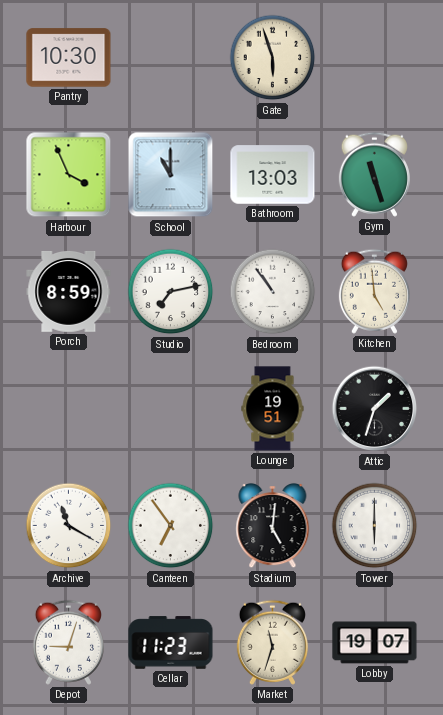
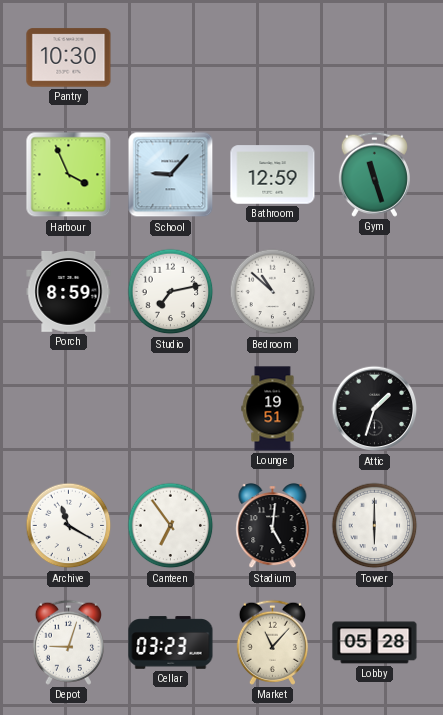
Gate: 5:57 -> none (273, 58)
School: 11:00 -> 9:07 (171, 175)
Bathroom: 13:03 -> 12:59 (273, 175)
Bedroom: 10:54 -> 10:52 (273, 292)
Kitchen: 4:59 -> none (374, 291)
Cellar: 11:23 -> 03:23 (171, 643)
Market: 11:33 -> 11:07 (272, 642)
Lobby: 19:07 -> 05:28 (375, 643)
